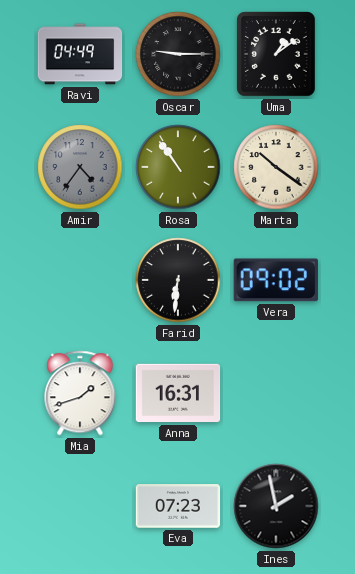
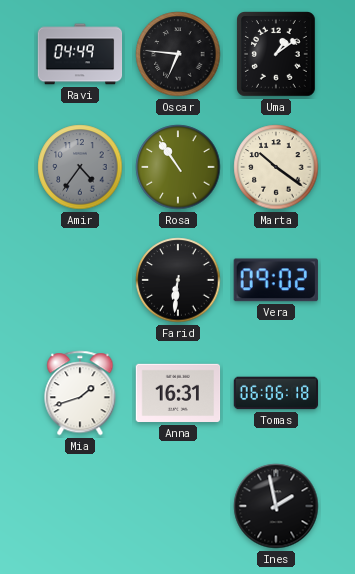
Oscar: 9:15 -> 6:46 (178, 54)
Tomas: none -> 06:06 (276, 393)
Eva: 07:23 -> none (178, 506)
